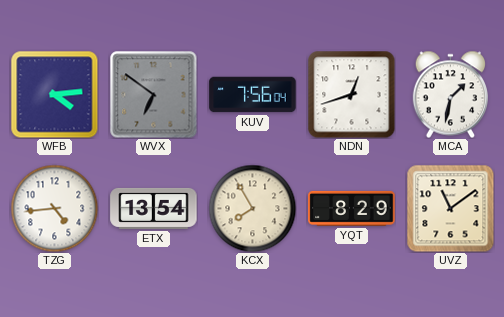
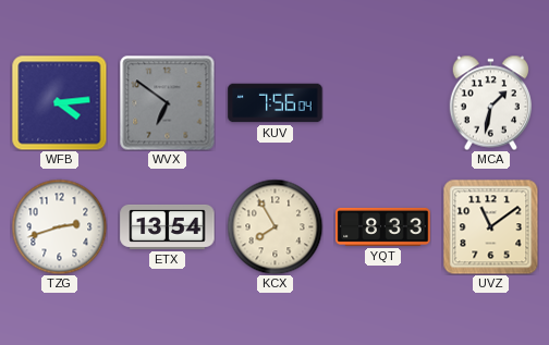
NDN: 12:42 -> none (351, 94)
TZG: 4:44 -> 2:42 (59, 226)
YQT: 8:29 -> 8:33 (383, 226)
